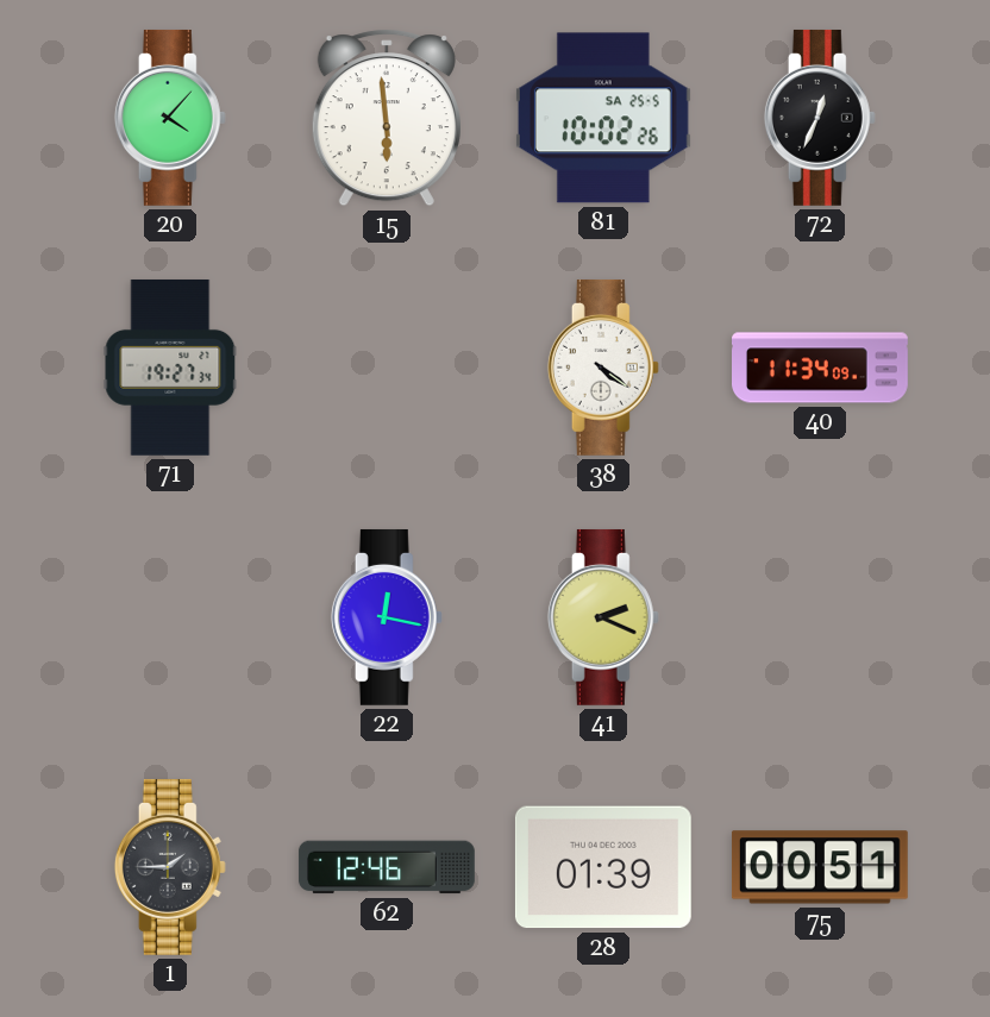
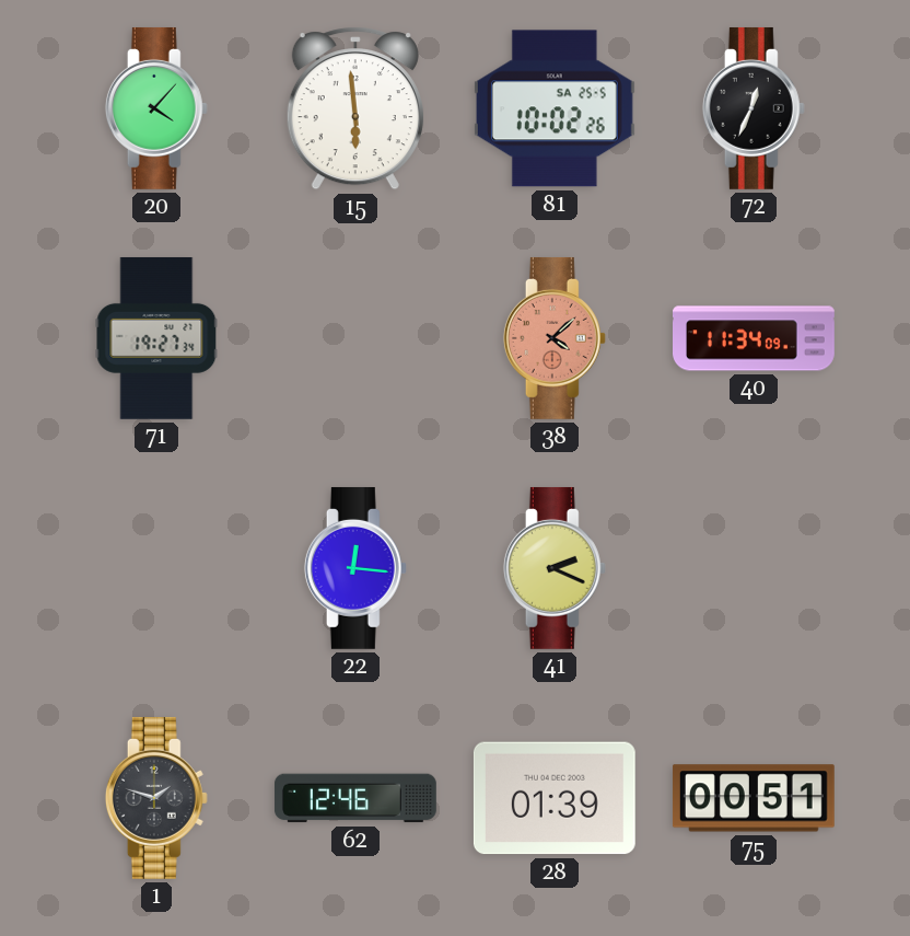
38: 4:21 -> 4:08 (555, 338)
38 dial: white -> salmon (555, 338)
22: 12:17 -> 12:16 (355, 568)
1: 1:45 -> 1:48 (156, 798)
